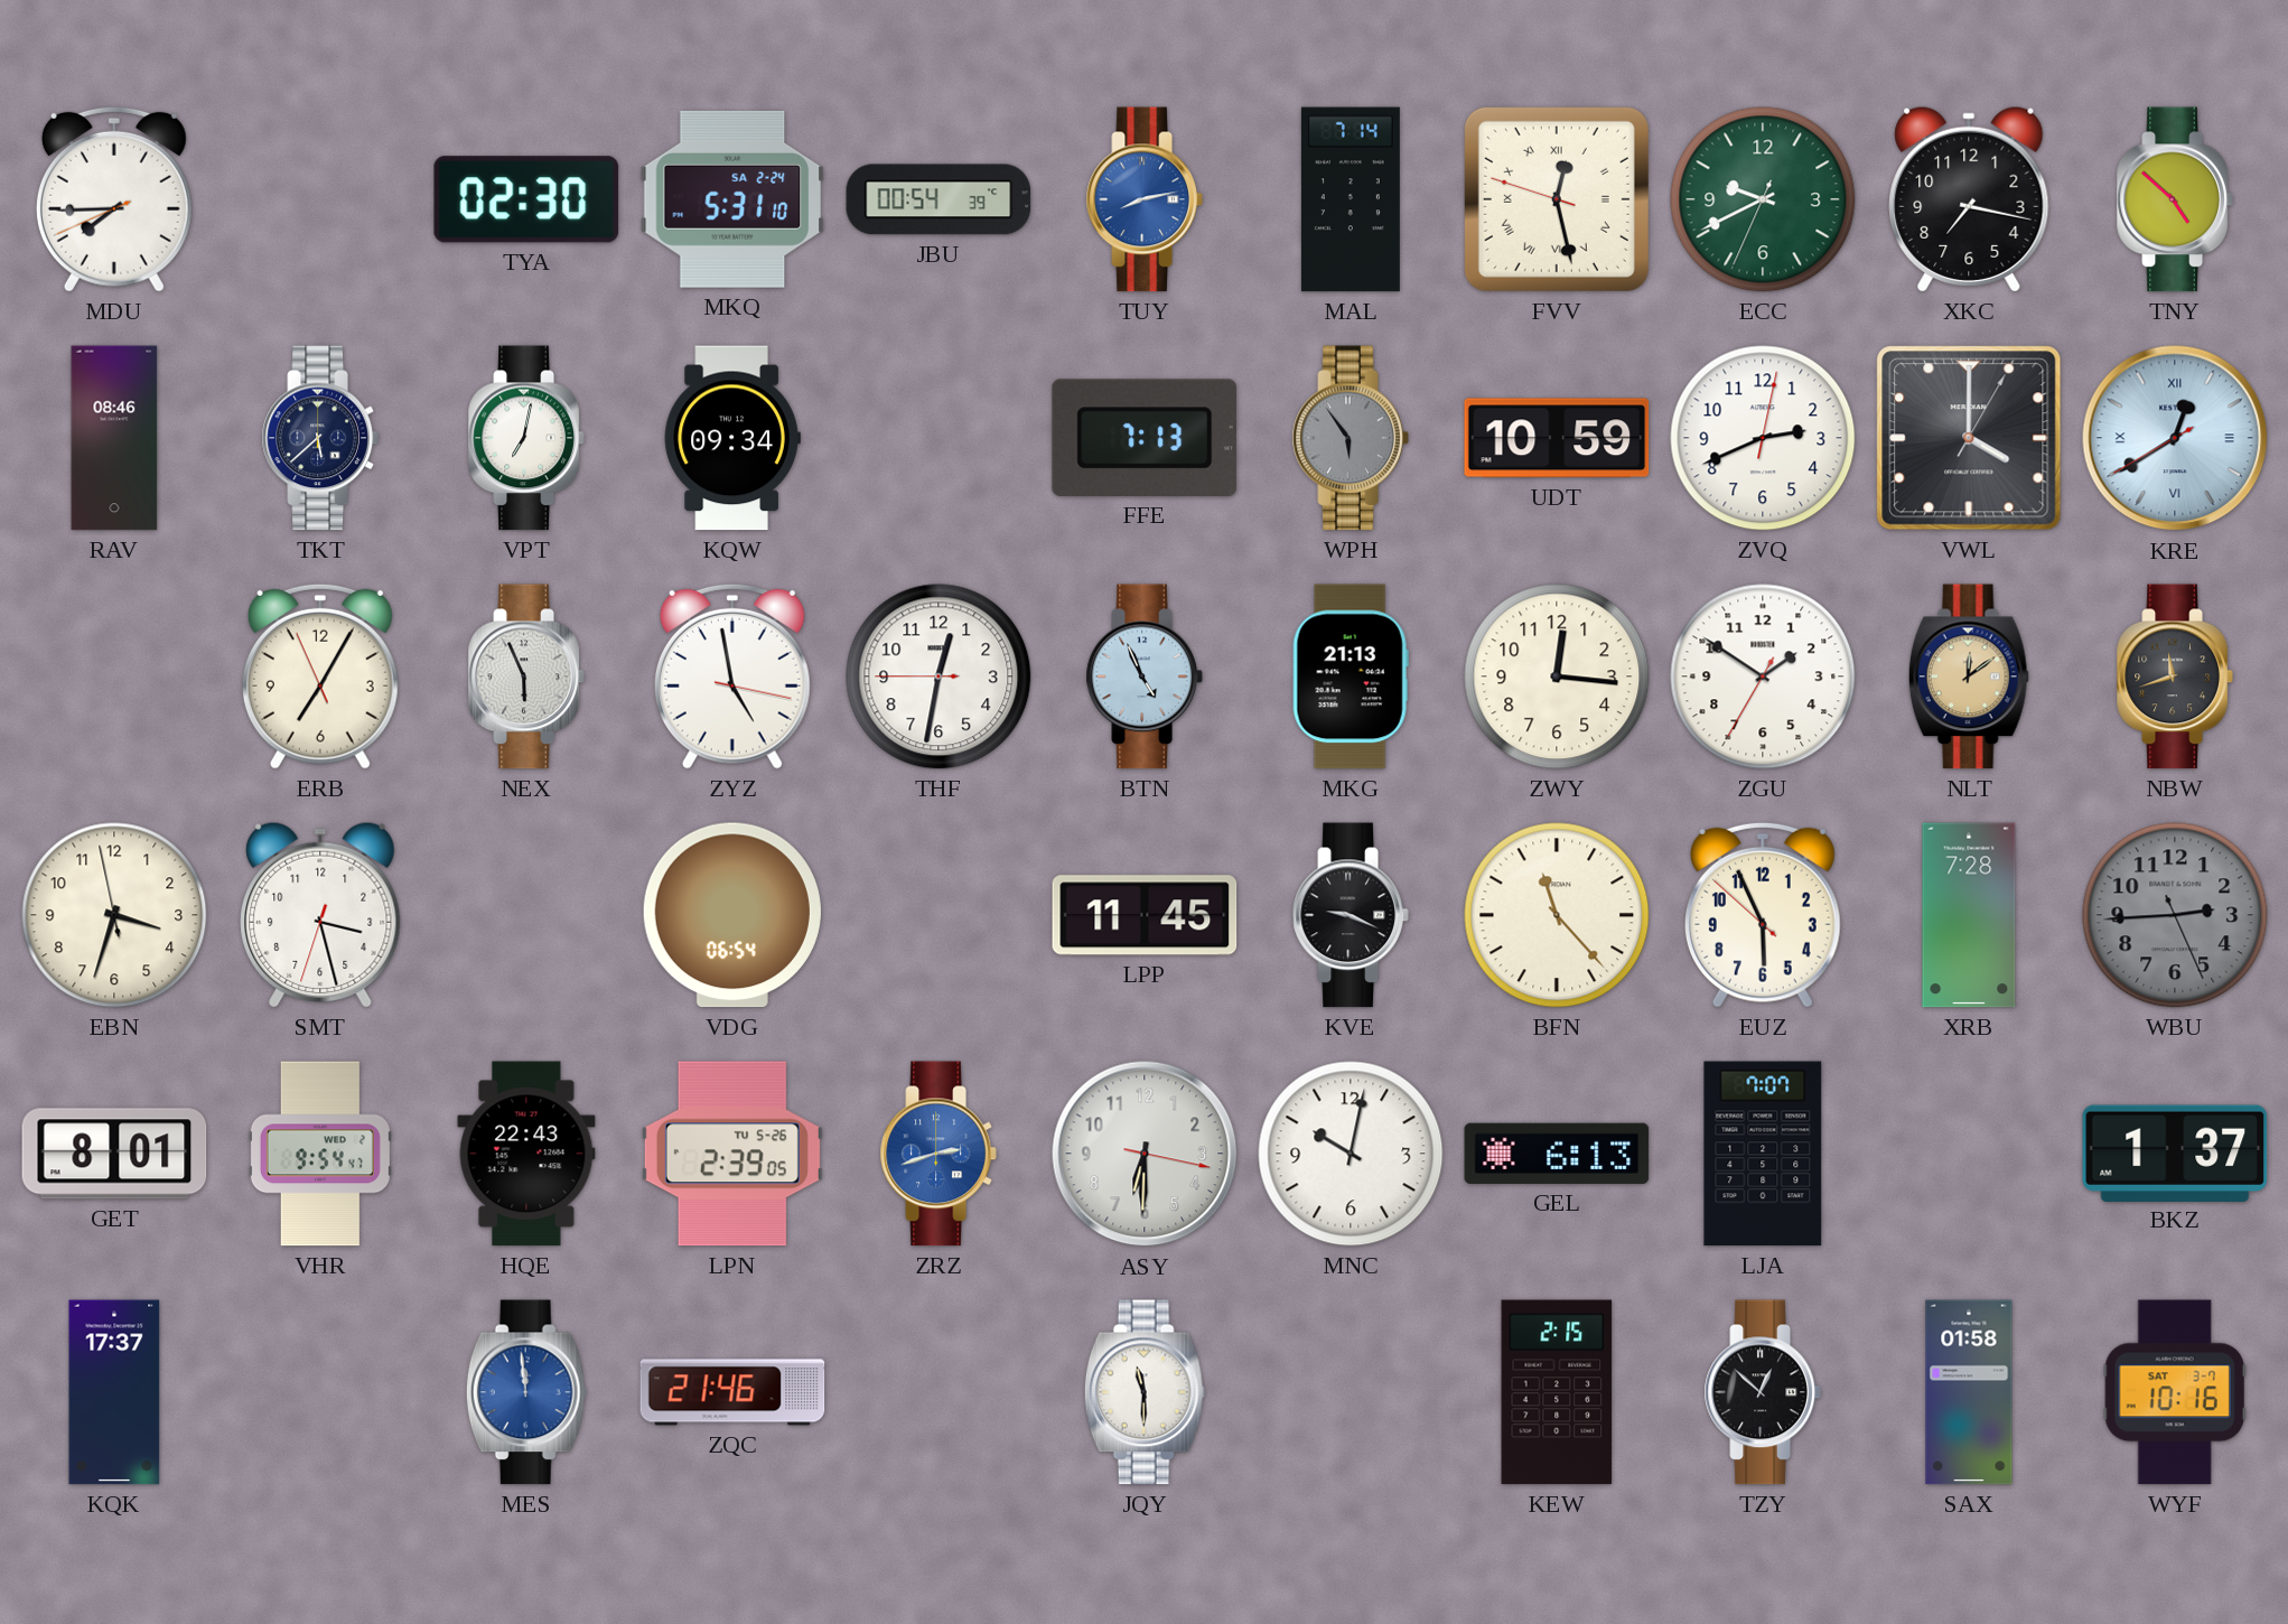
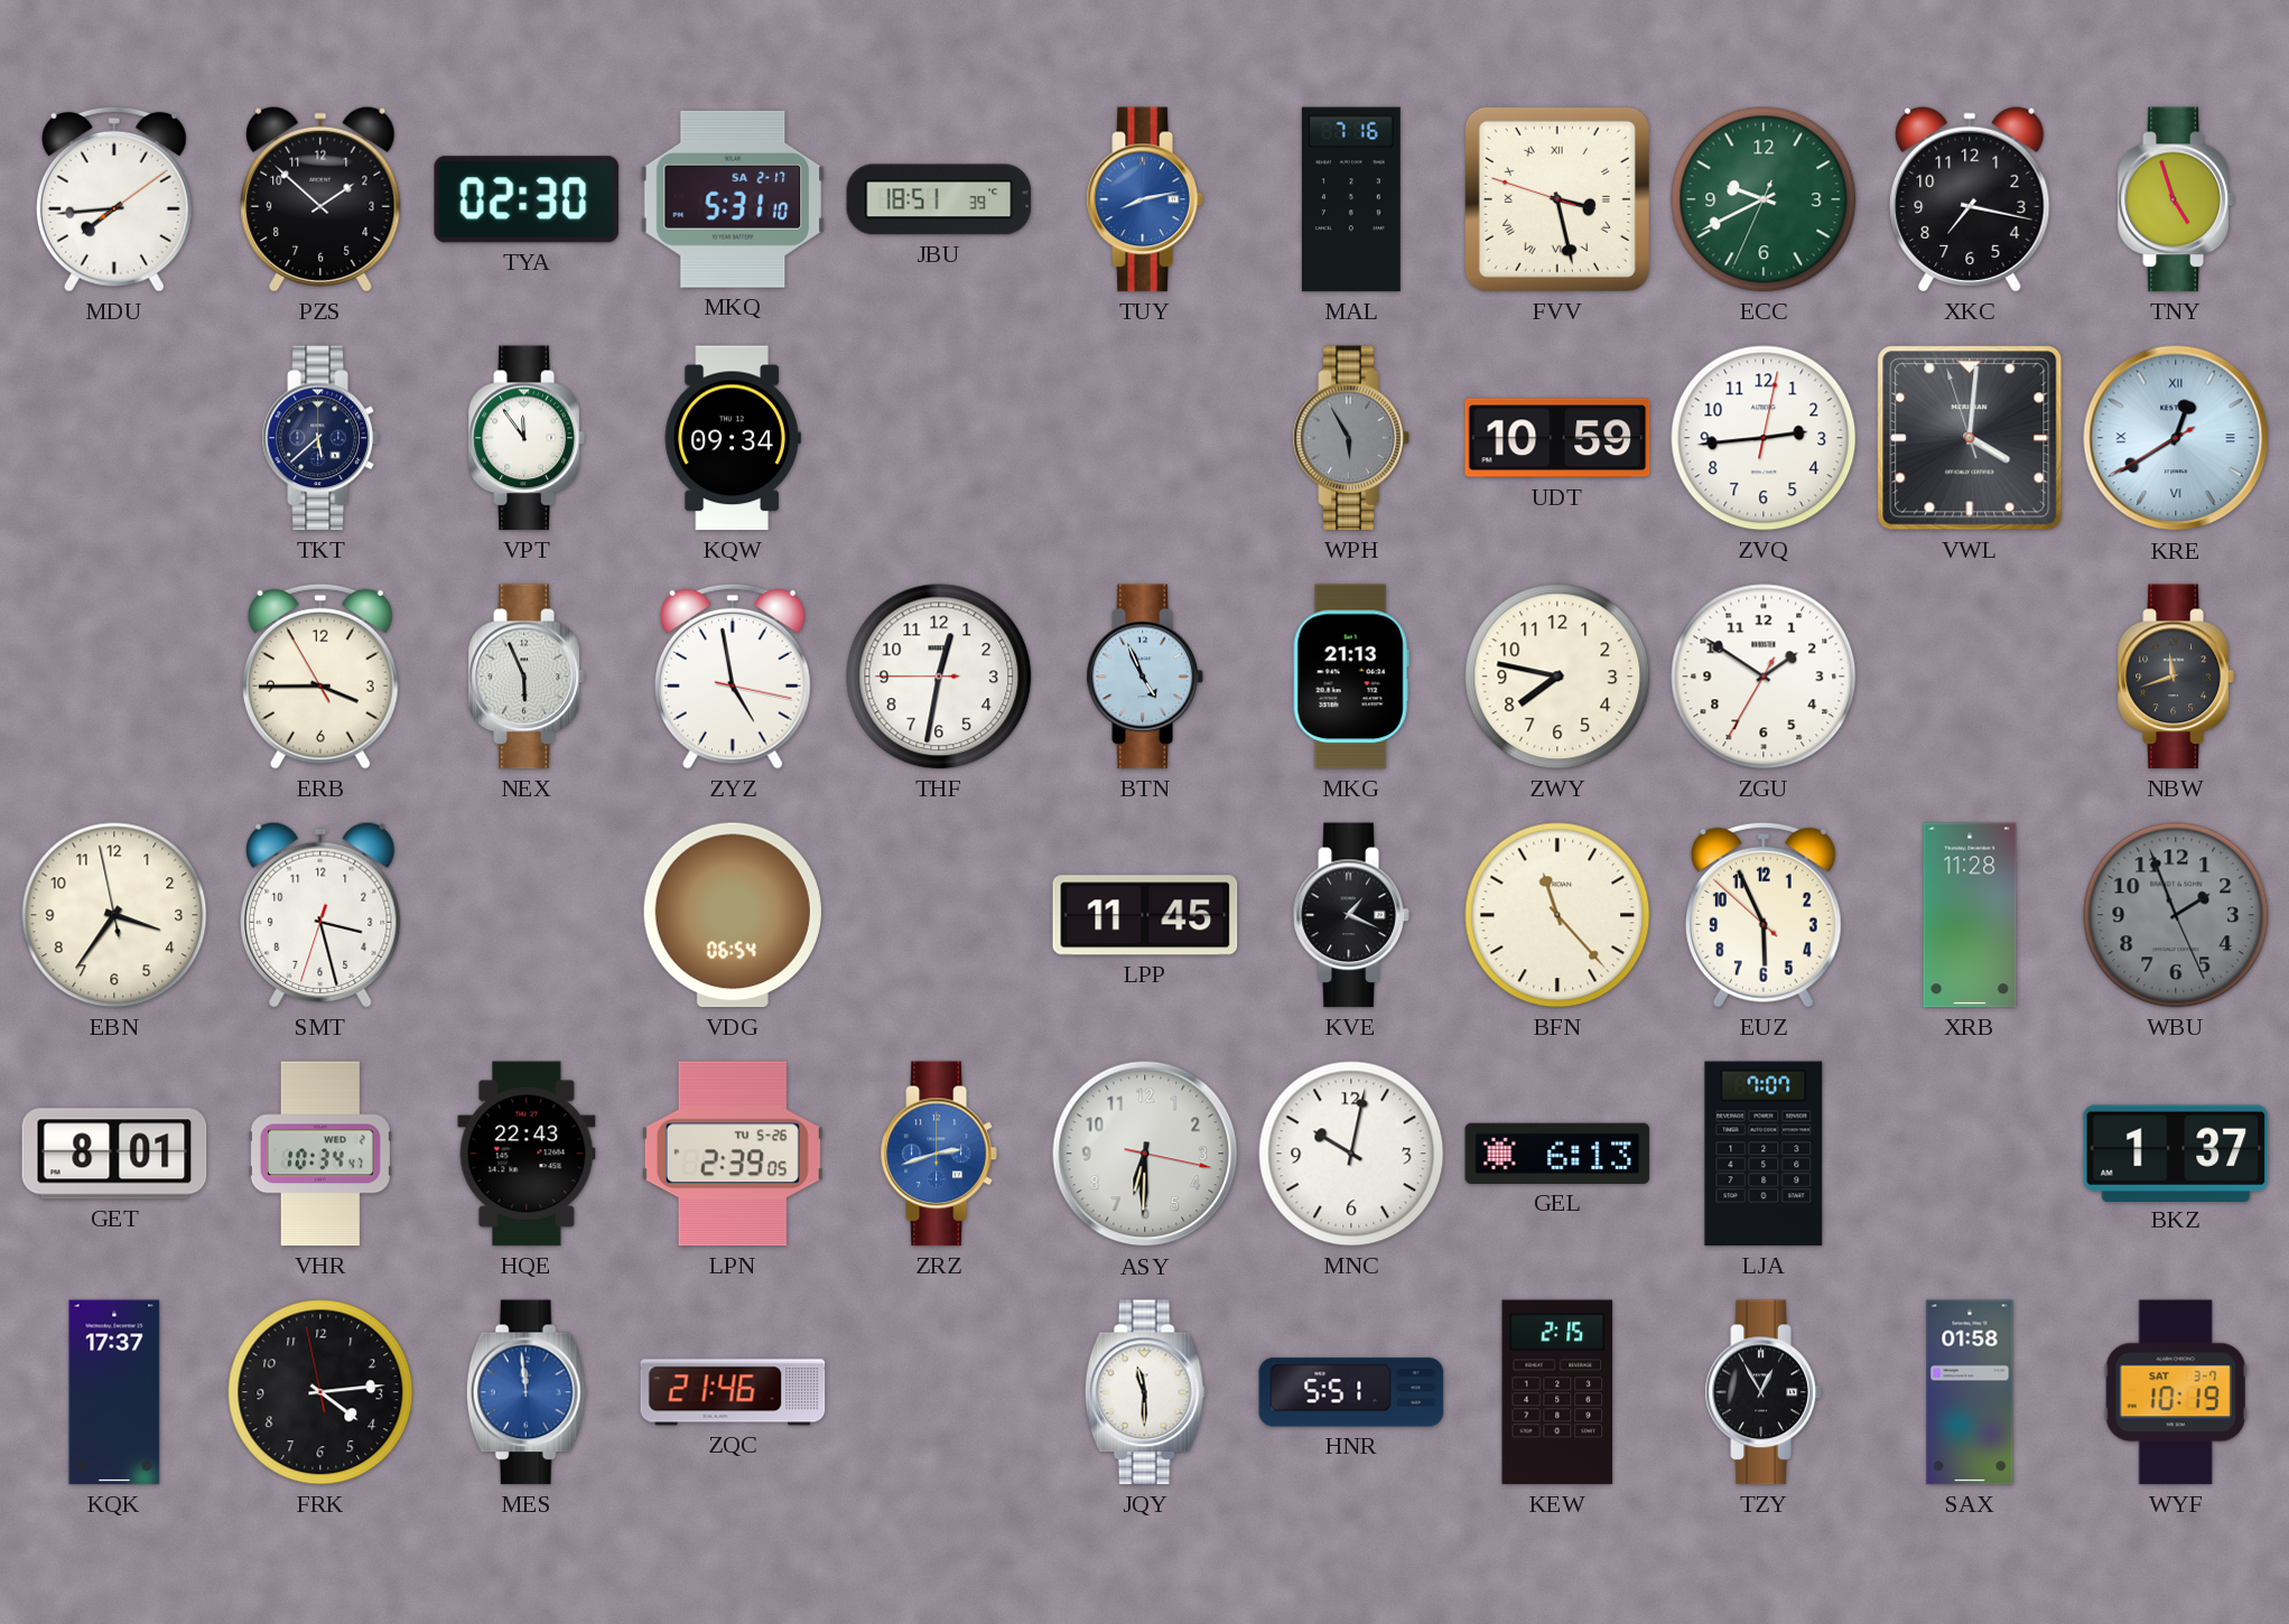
MDU: 7:44:41 -> 7:44:09 (114, 199)
PZS: none -> 1:52 (320, 199)
MKQ date: SA 2-24 -> SA 2-17 (733, 199)
JBU: 00:54 -> 18:51 (939, 199)
MAL: 7:14 -> 7:16 (1351, 199)
FVV: 12:27 -> 3:27 (1557, 199)
TNY: 4:52 -> 4:57 (2176, 199)
RAV: 08:46 -> none (114, 438)
VPT: 7:02 -> 11:54 (527, 438)
FFE: 7:13 -> none (1145, 438)
WPH: 5:54 -> 5:55 (1351, 438)
ZVQ: 2:41 -> 2:44 (1764, 438)
VWL: 4:00:05 -> 4:00:57 (1970, 438)
ERB: 7:04 -> 3:44 (320, 676)
ZWY: 12:16 -> 7:47 (1557, 676)
NLT: 12:09 -> none (1969, 676)
EBN: 3:32 -> 3:35 (114, 915)
KVE: 9:19 -> 1:19 (1351, 915)
XRB: 7:28 -> 11:28 (1970, 915)
WBU: 2:44 -> 1:56 (2176, 915)
VHR: 9:54 -> 10:34 (320, 1154)
FRK: none -> 4:13 (320, 1392)
HNR: none -> 5:51 (1351, 1392)
TZY: 12:52 -> 12:55 (1764, 1392)
WYF: 10:16 -> 10:19 (2176, 1392)
